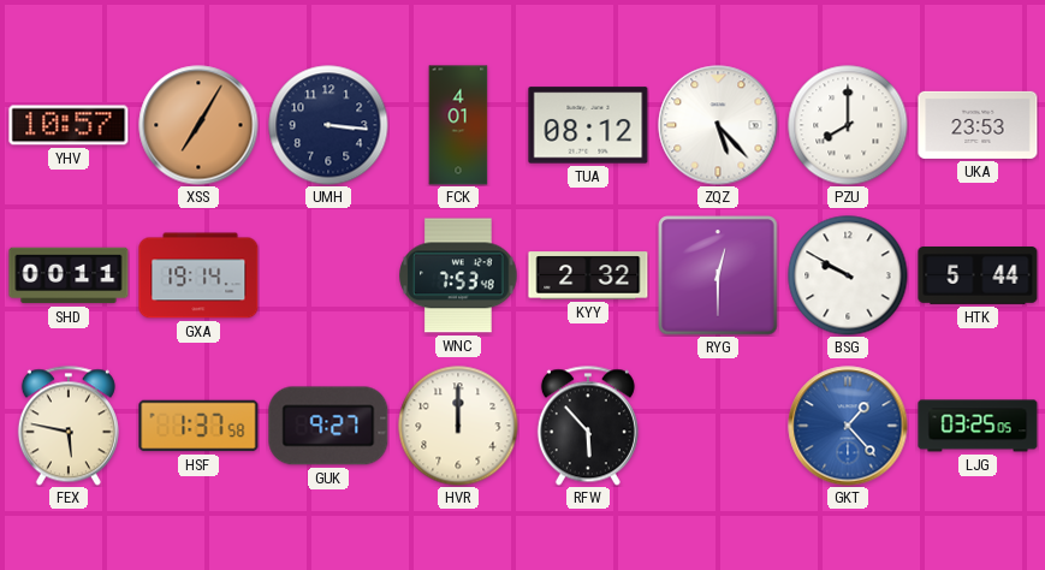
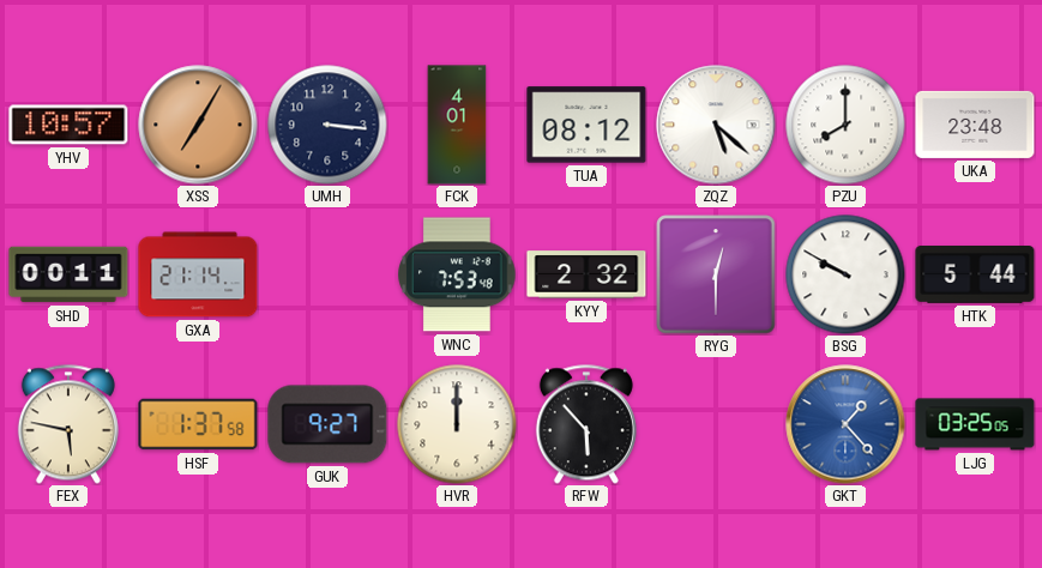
ZQZ: 5:23 -> 5:22 (716, 125)
UKA: 23:53 -> 23:48 (975, 125)
GXA: 19:14 -> 21:14 (198, 274)
